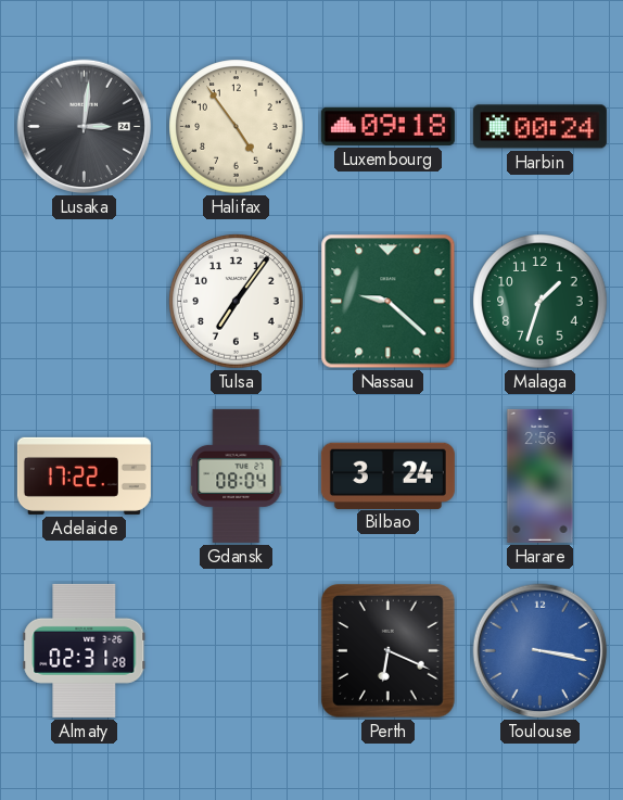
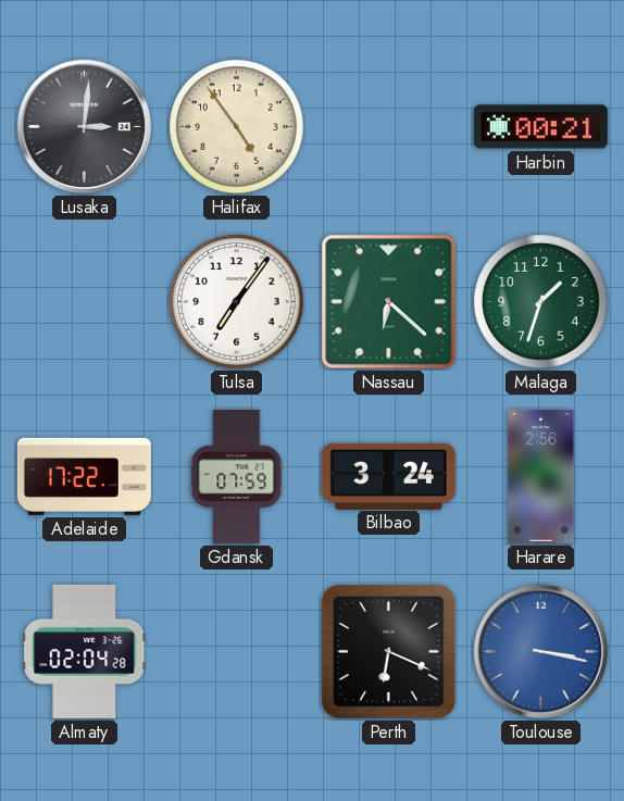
Luxembourg: 09:18 -> none (387, 126)
Harbin: 00:24 -> 00:21 (540, 127)
Nassau: 9:22 -> 6:22 (389, 302)
Gdansk: 08:04 -> 07:59 (237, 476)
Almaty: 02:31 -> 02:04 (85, 651)
